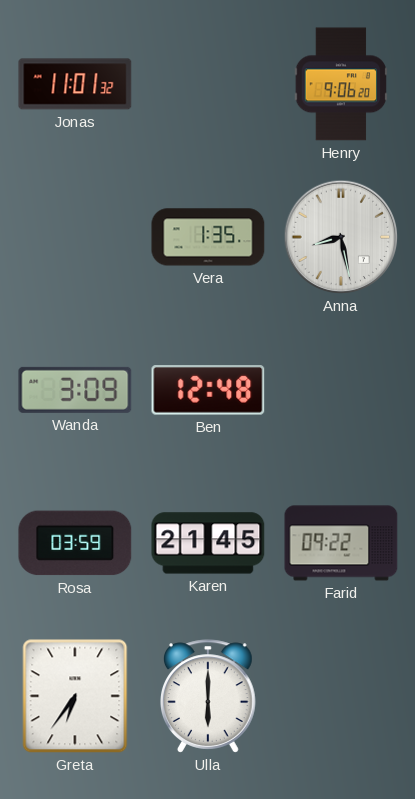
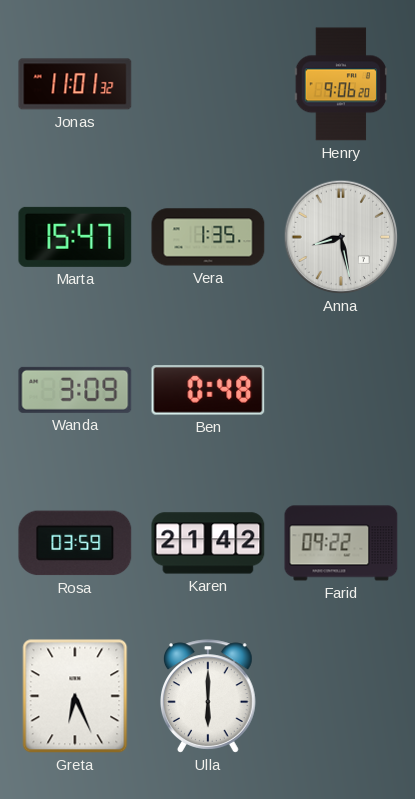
Marta: none -> 15:47 (75, 237)
Ben: 12:48 -> 0:48 (208, 390)
Karen: 21:45 -> 21:42 (208, 543)
Greta: 6:36 -> 6:26 (75, 696)
